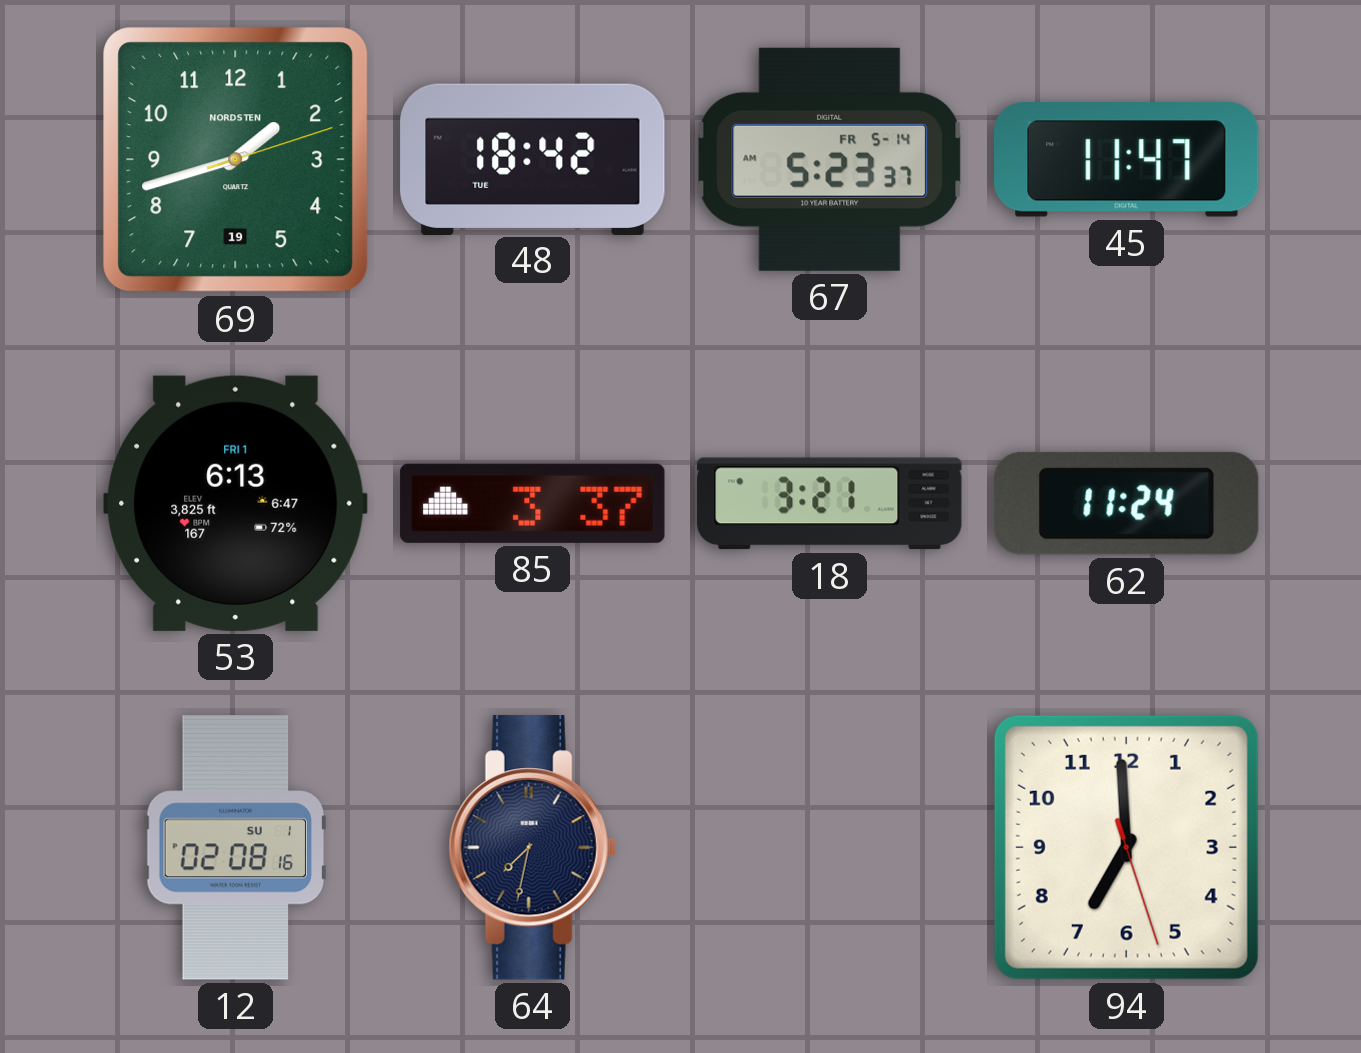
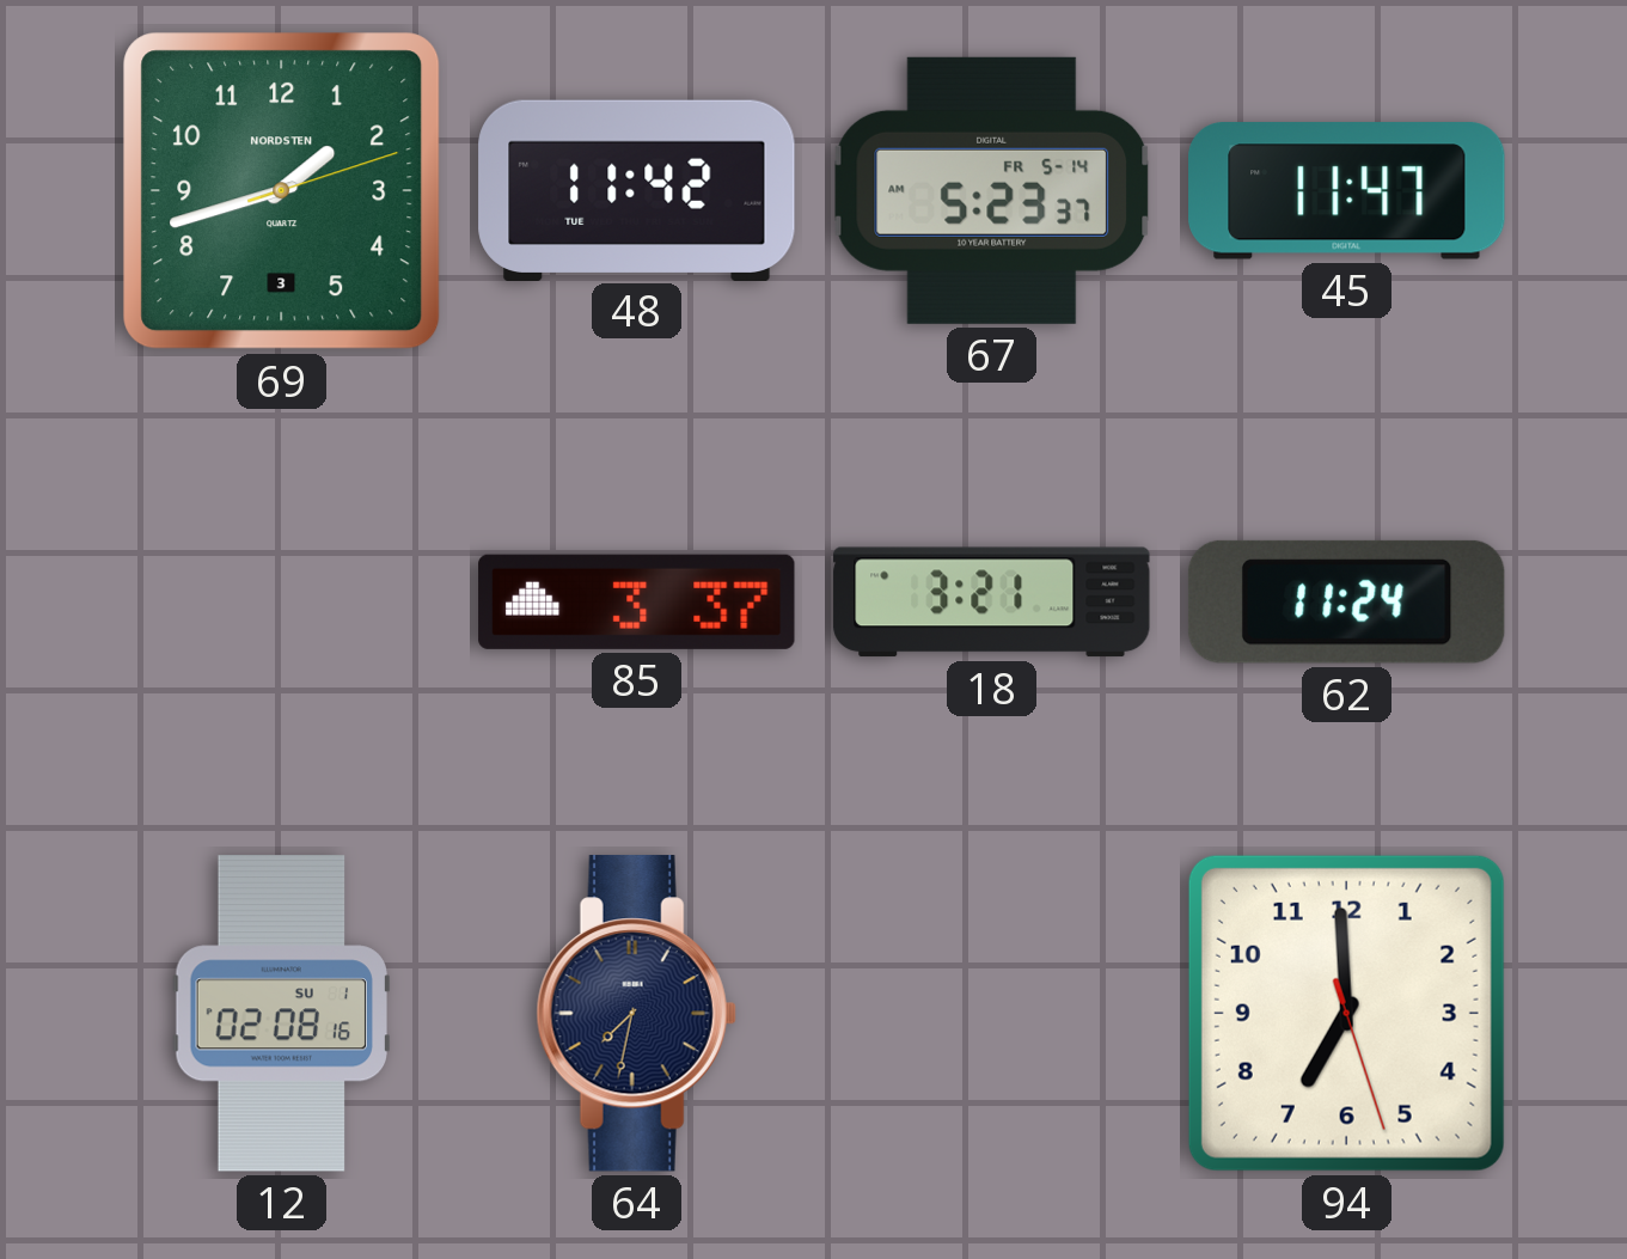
69 date: 19 -> 3 (282, 191)
48: 18:42 -> 11:42 (637, 190)
53: 6:13 -> none (236, 503)
